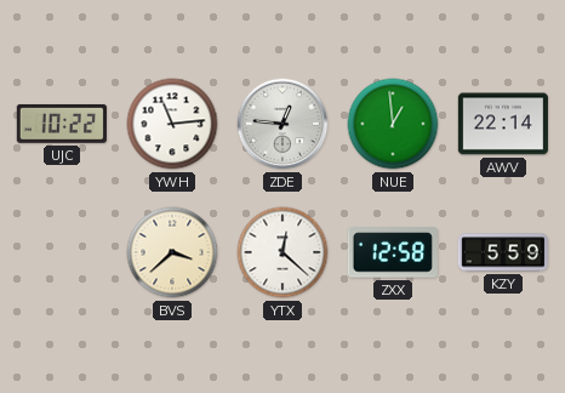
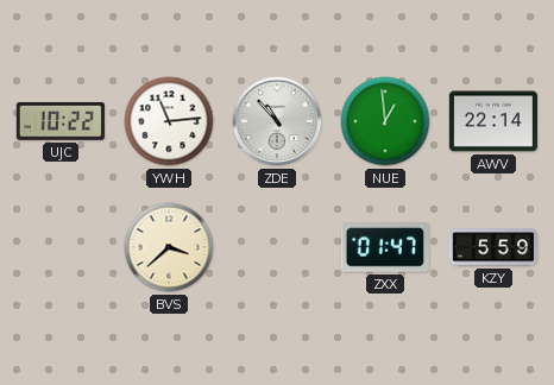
ZDE: 12:46 -> 10:53 (277, 121)
YTX: 12:22 -> none (282, 252)
ZXX: 12:58 -> 01:47 (385, 247)
